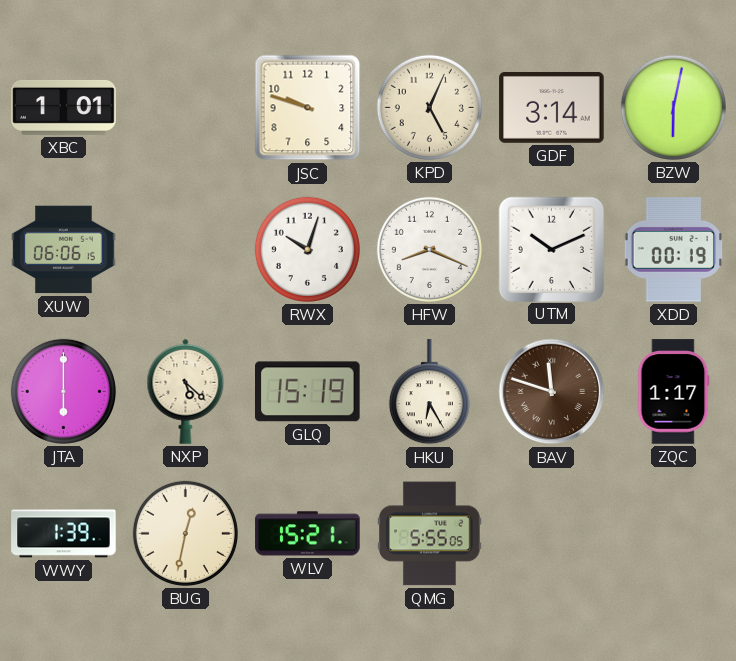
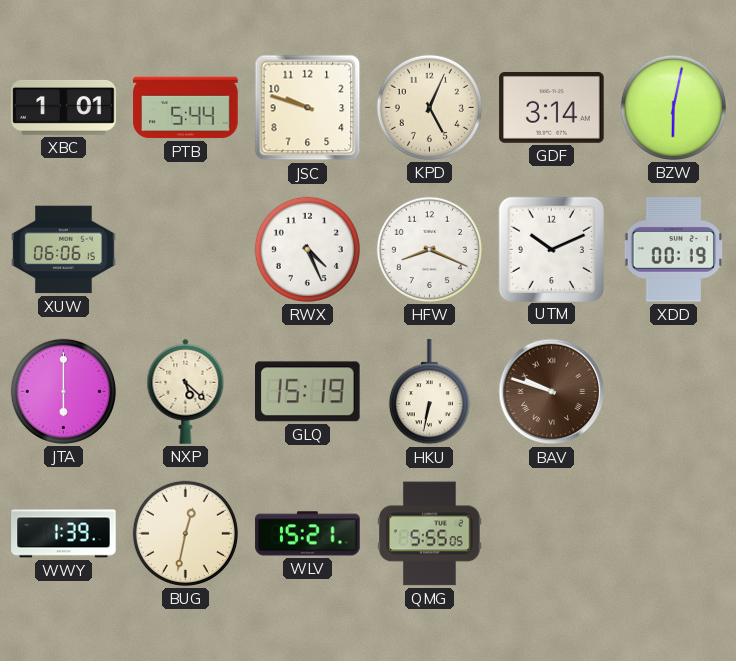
PTB: none -> 5:44 (186, 108)
RWX: 10:03 -> 4:26 (307, 249)
HKU: 6:25 -> 6:32 (429, 392)
BAV: 11:48 -> 9:48 (552, 392)
ZQC: 1:17 -> none (673, 392)
